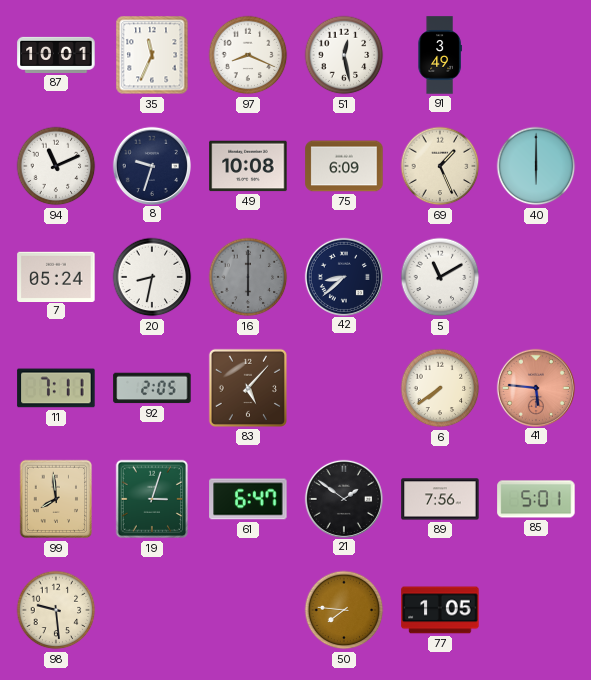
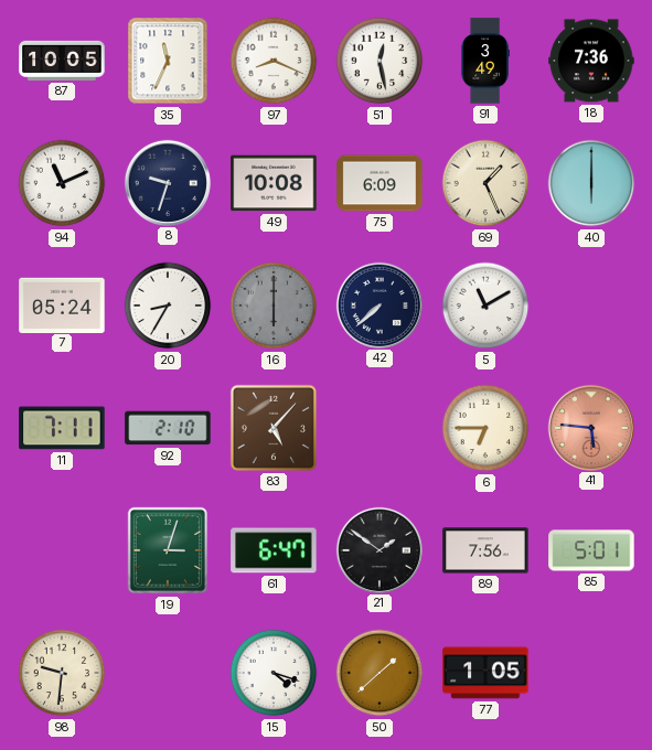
87: 10:01 -> 10:05 (62, 61)
18: none -> 7:36 (591, 61)
20: 8:32 -> 8:35 (168, 306)
42: 8:38 -> 7:38 (378, 304)
92: 2:05 -> 2:10 (168, 428)
6: 7:39 -> 6:45 (485, 428)
99: 7:59 -> none (56, 499)
98: 9:29 -> 9:31 (62, 673)
15: none -> 4:18 (274, 673)
50: 7:46 -> 1:38 (380, 673)
